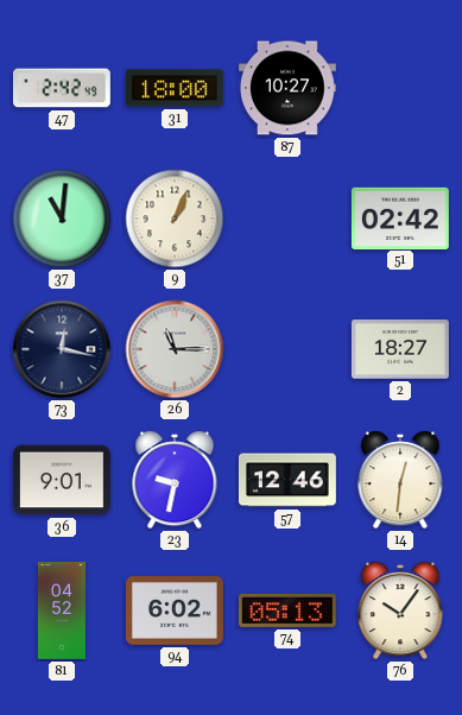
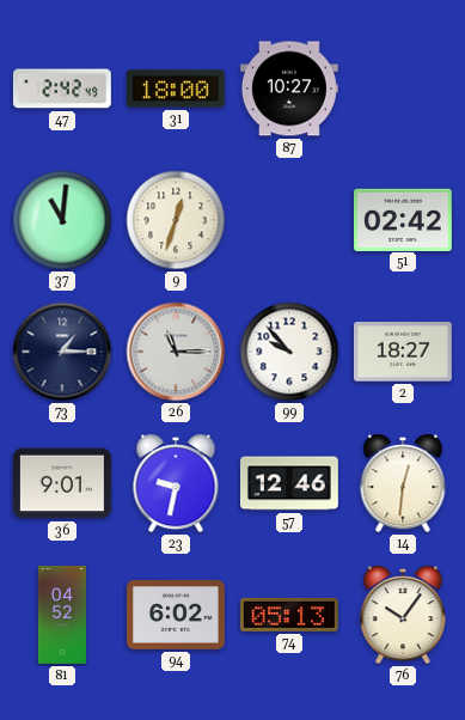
9: 1:04 -> 12:33 (176, 220)
73: 12:17 -> 1:15 (62, 352)
99: none -> 9:53 (289, 352)
